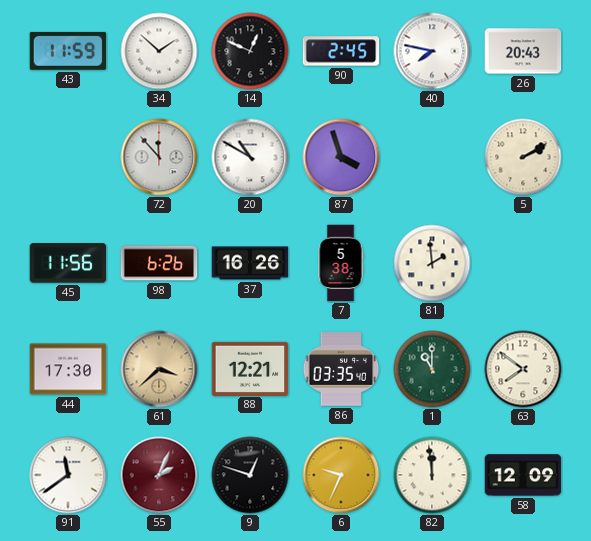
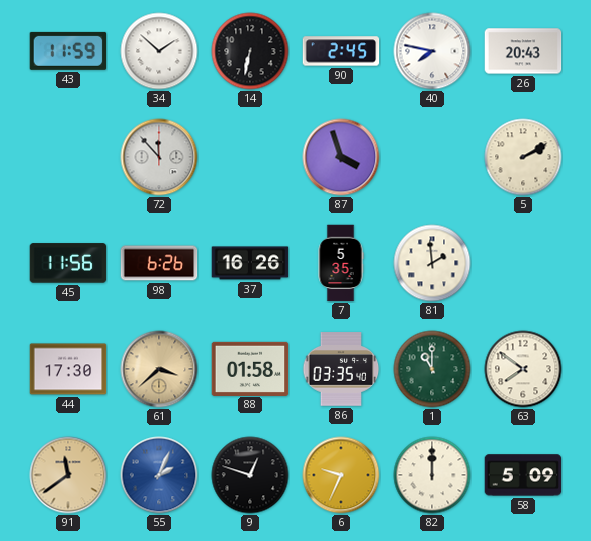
14: 12:49 -> 6:32 (250, 51)
20: 10:50 -> none (250, 157)
7: 5:38 -> 5:35 (341, 263)
88: 12:21 -> 01:58 (250, 368)
91 dial: white -> champagne (68, 475)
55 dial: burgundy -> blue (159, 475)
82: 11:59 -> 12:00 (432, 475)
58: 12:09 -> 5:09 (523, 475)
